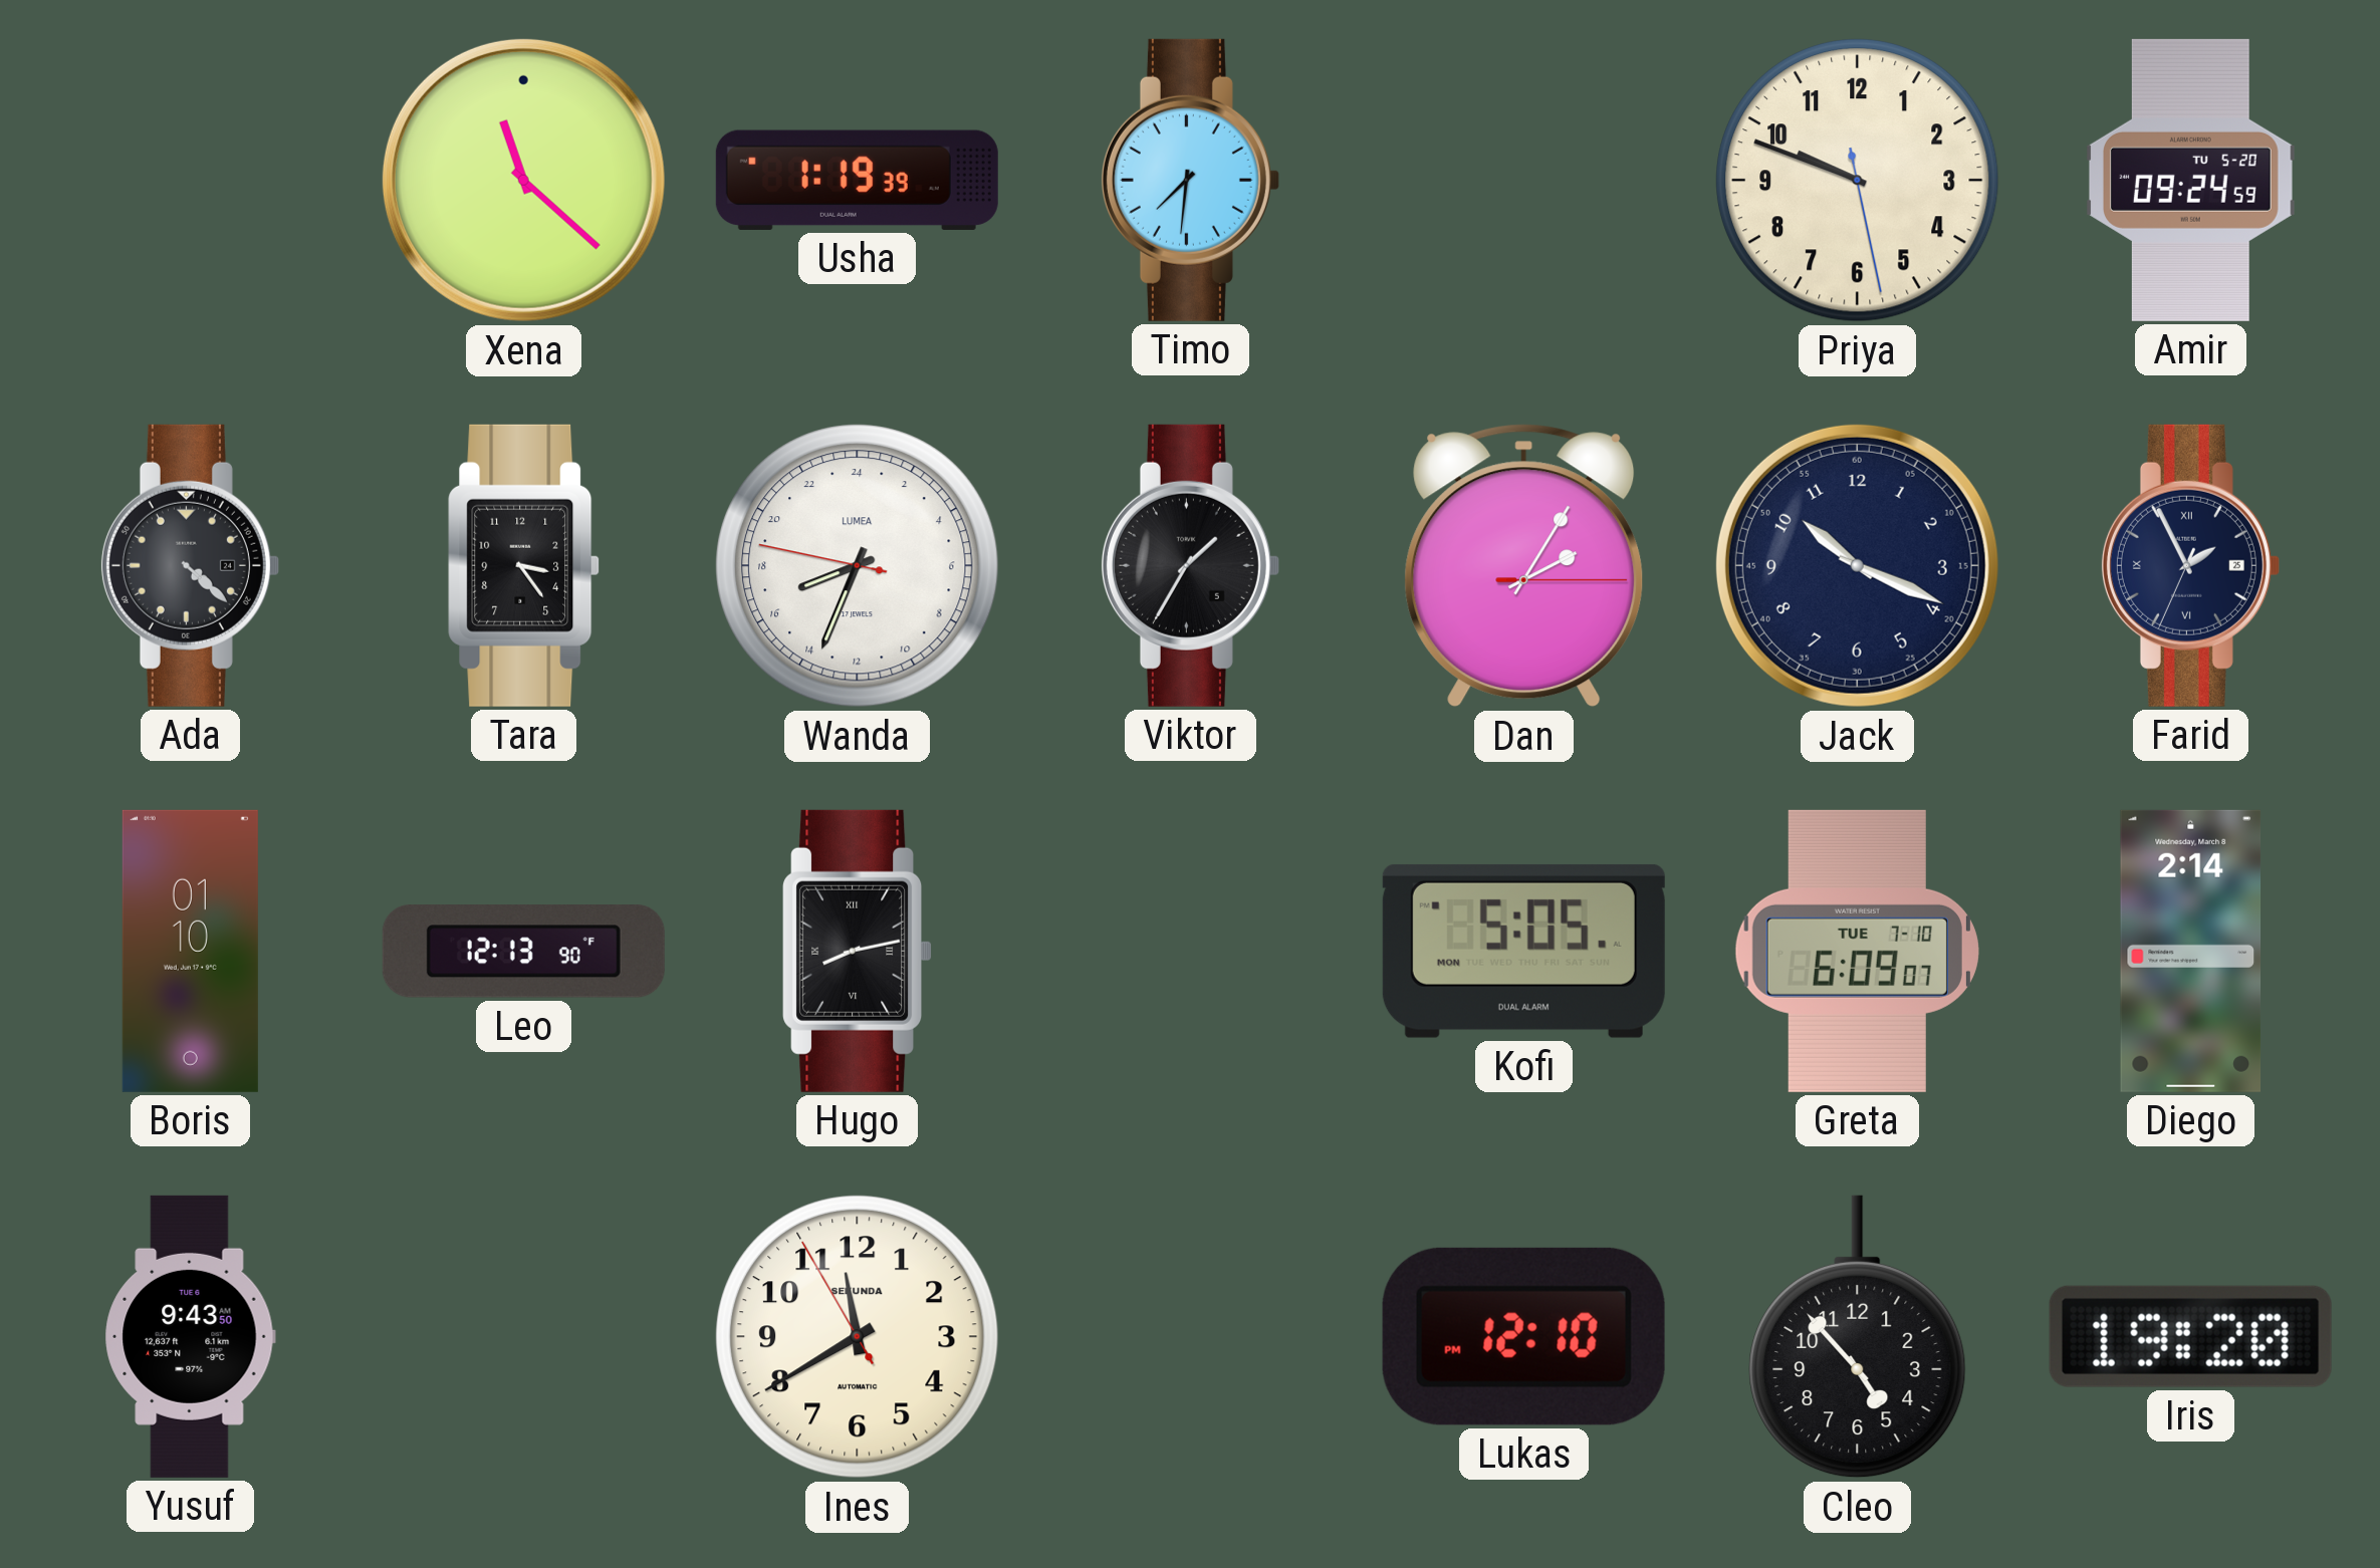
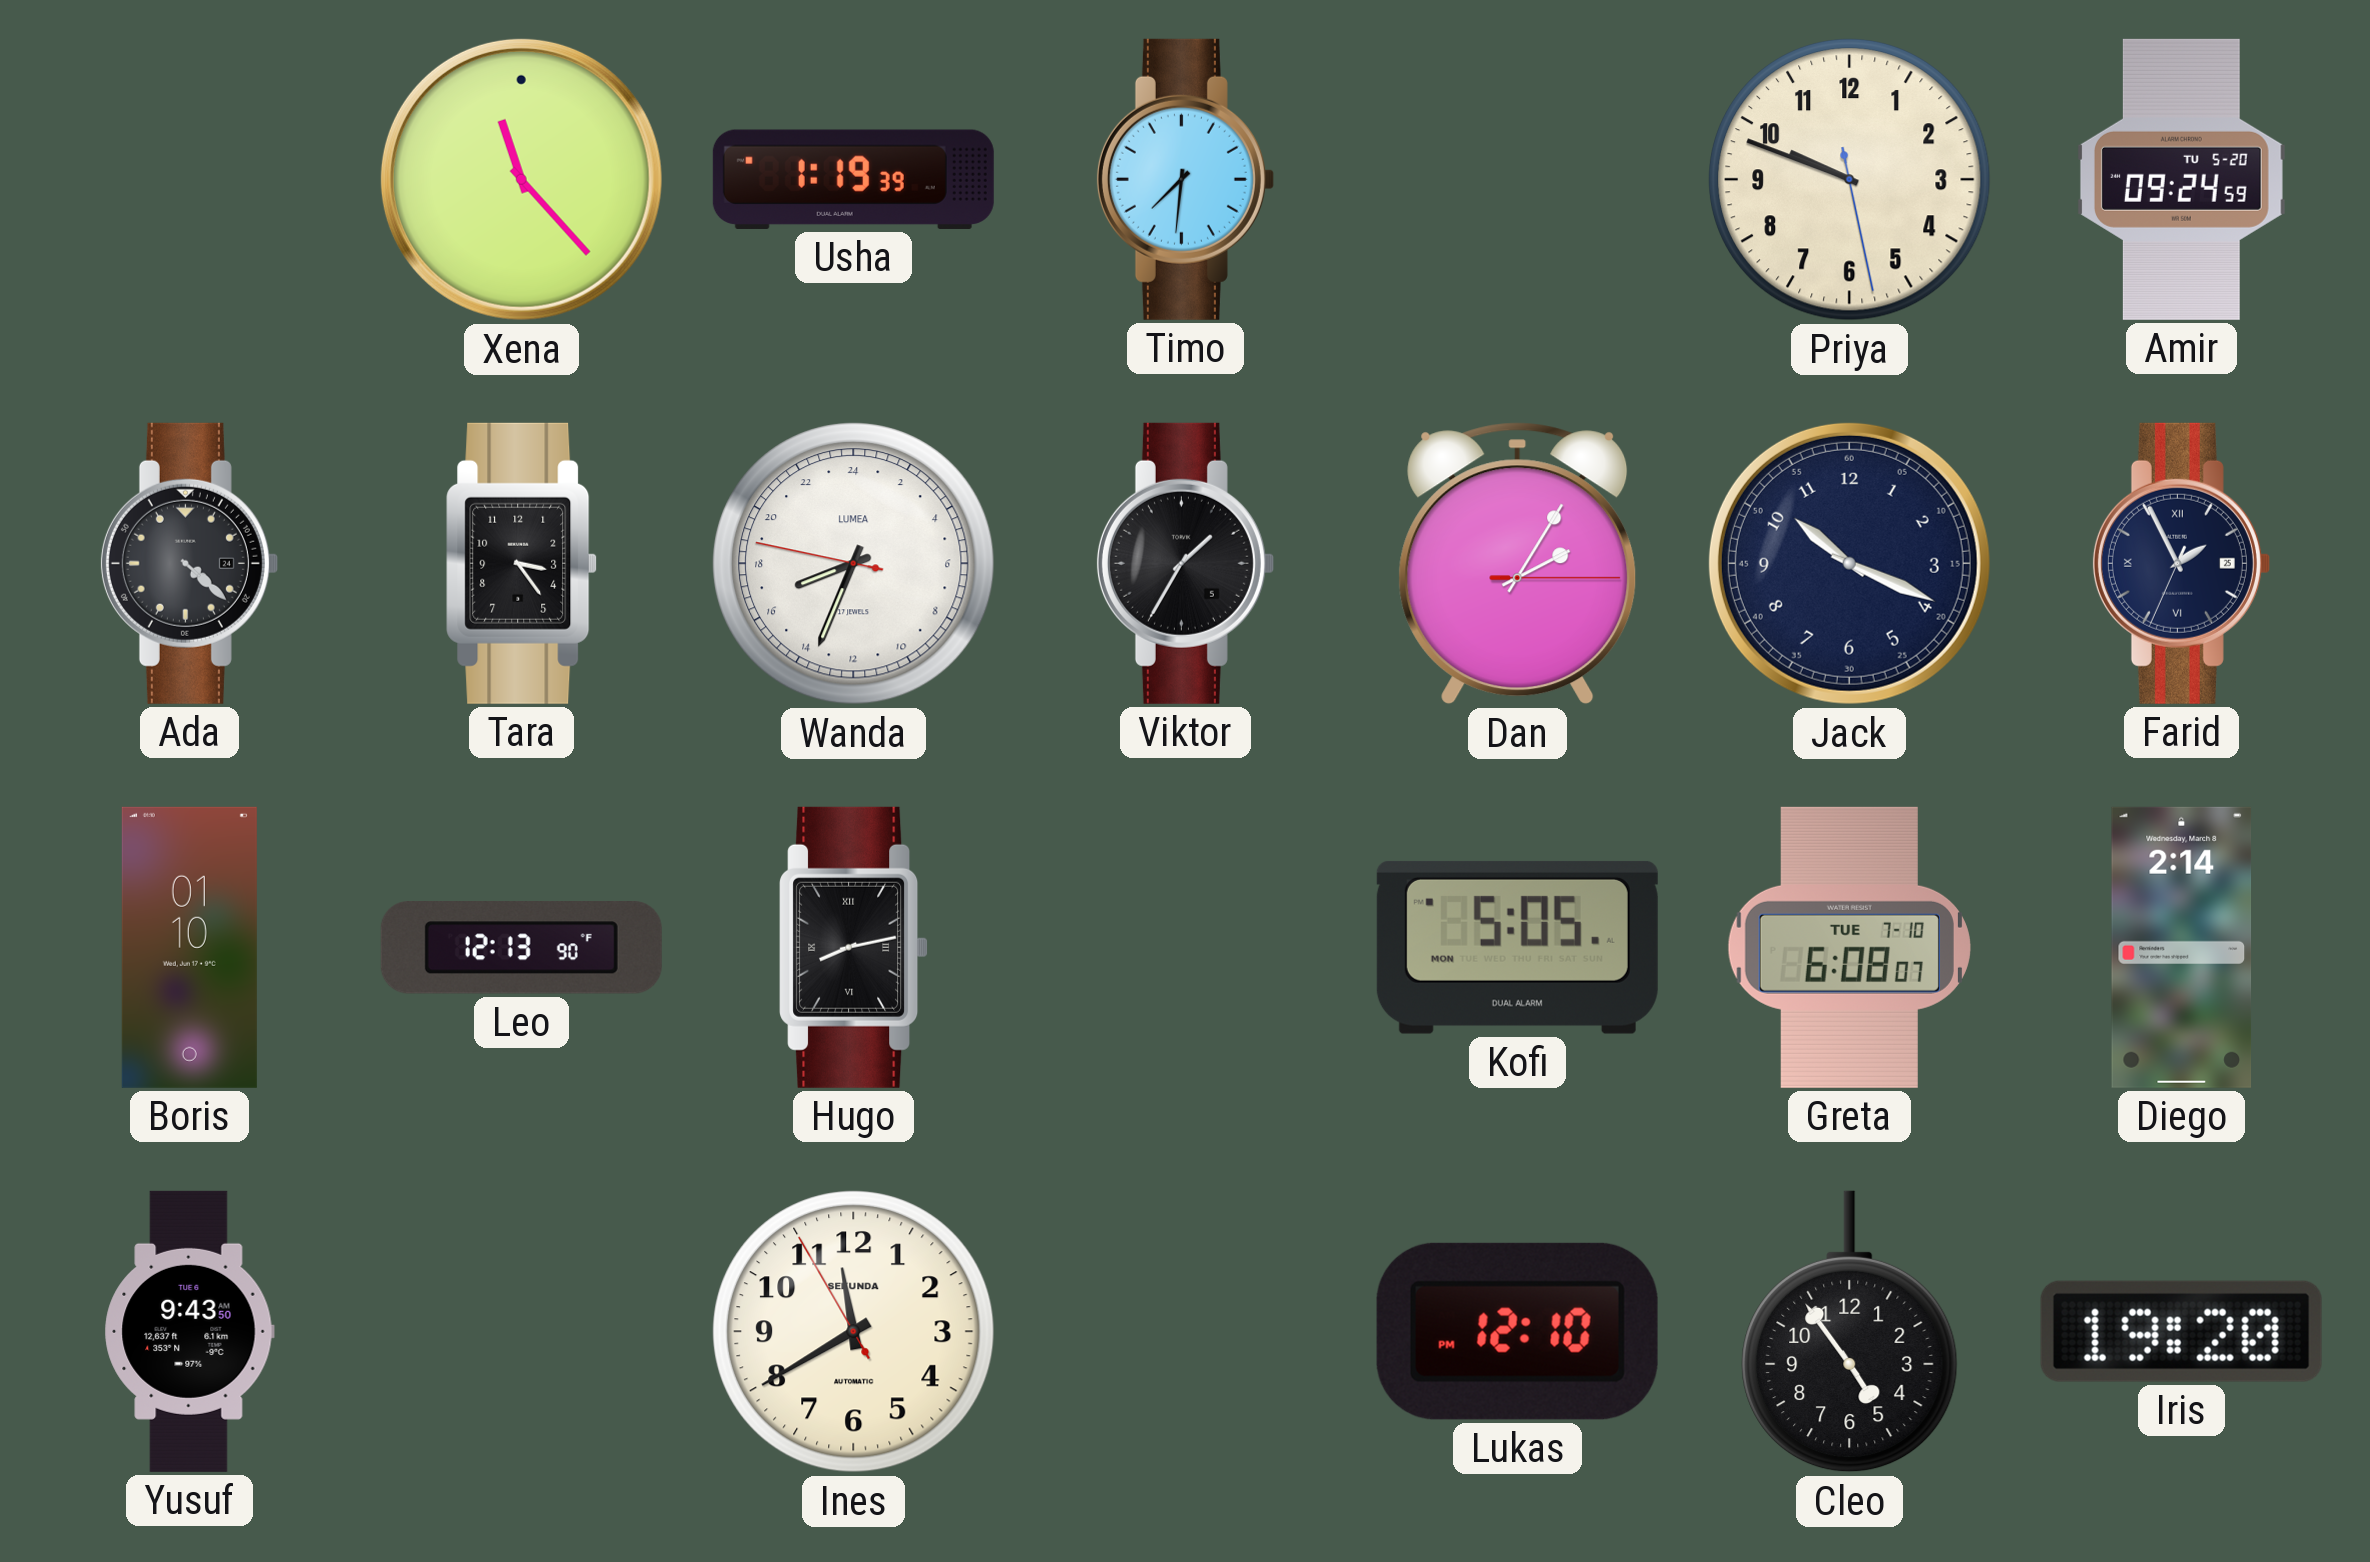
Xena: 11:22 -> 11:23 (521, 179)
Greta: 6:09 -> 6:08 (1849, 947)
Cleo: 4:53 -> 4:54 (1850, 1332)
